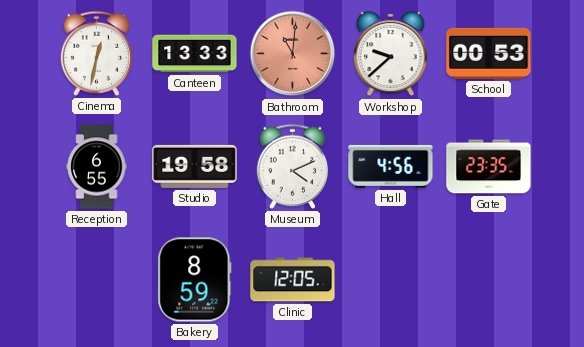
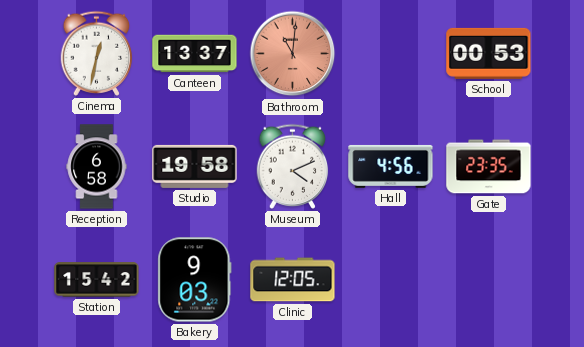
Canteen: 13:33 -> 13:37 (195, 54)
Workshop: 9:38 -> none (391, 54)
Reception: 6:55 -> 6:58 (97, 167)
Station: none -> 15:42 (97, 280)
Bakery: 8:59 -> 9:03 (195, 280)
